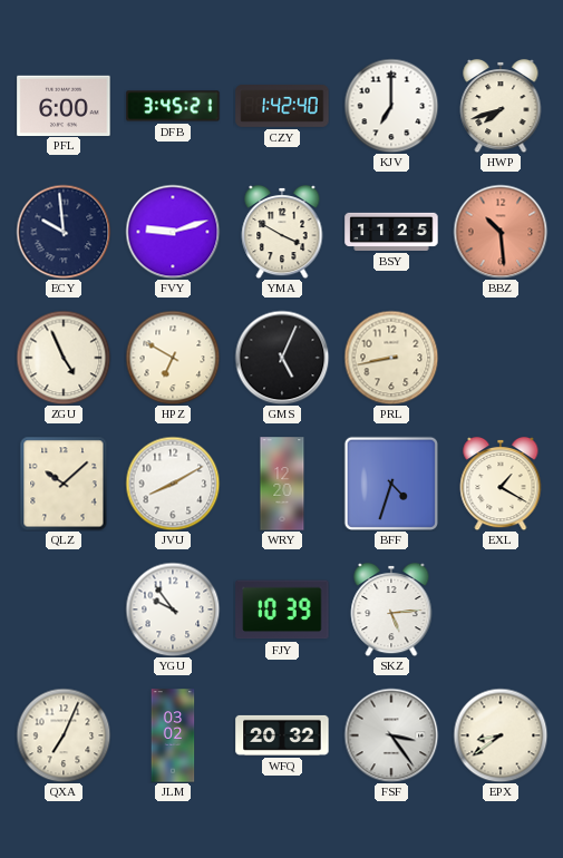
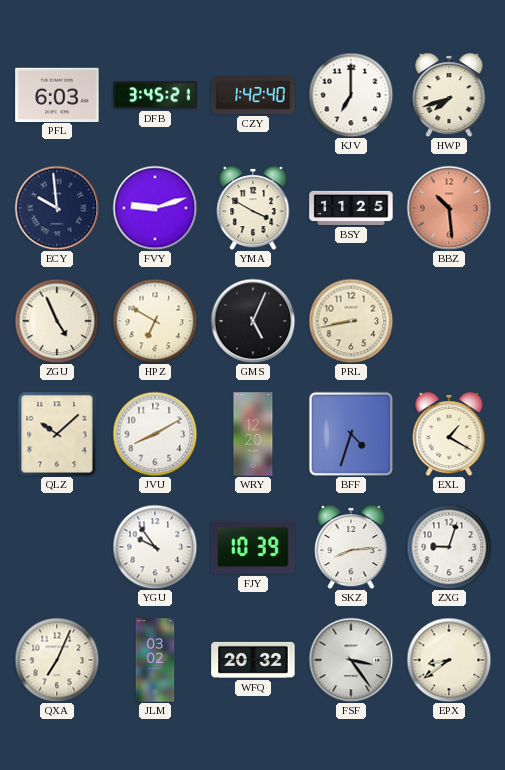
PFL: 6:00 -> 6:03 (57, 94)
SKZ: 5:14 -> 8:14 (351, 547)
ZXG: none -> 9:03 (449, 547)
